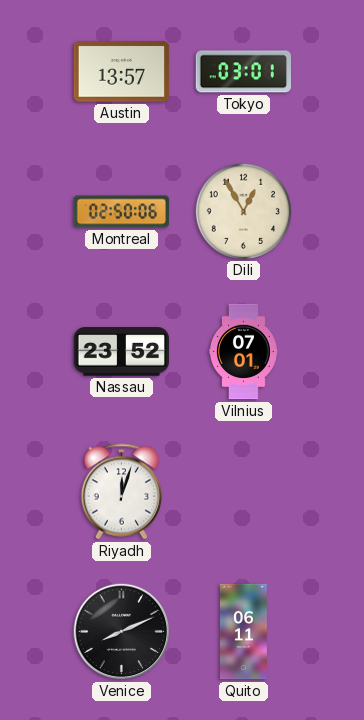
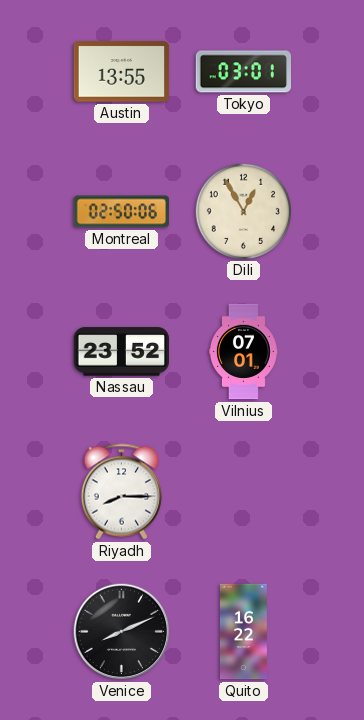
Austin: 13:57 -> 13:55 (122, 72)
Riyadh: 12:03 -> 8:15 (121, 492)
Quito: 06:11 -> 16:22 (243, 632)
